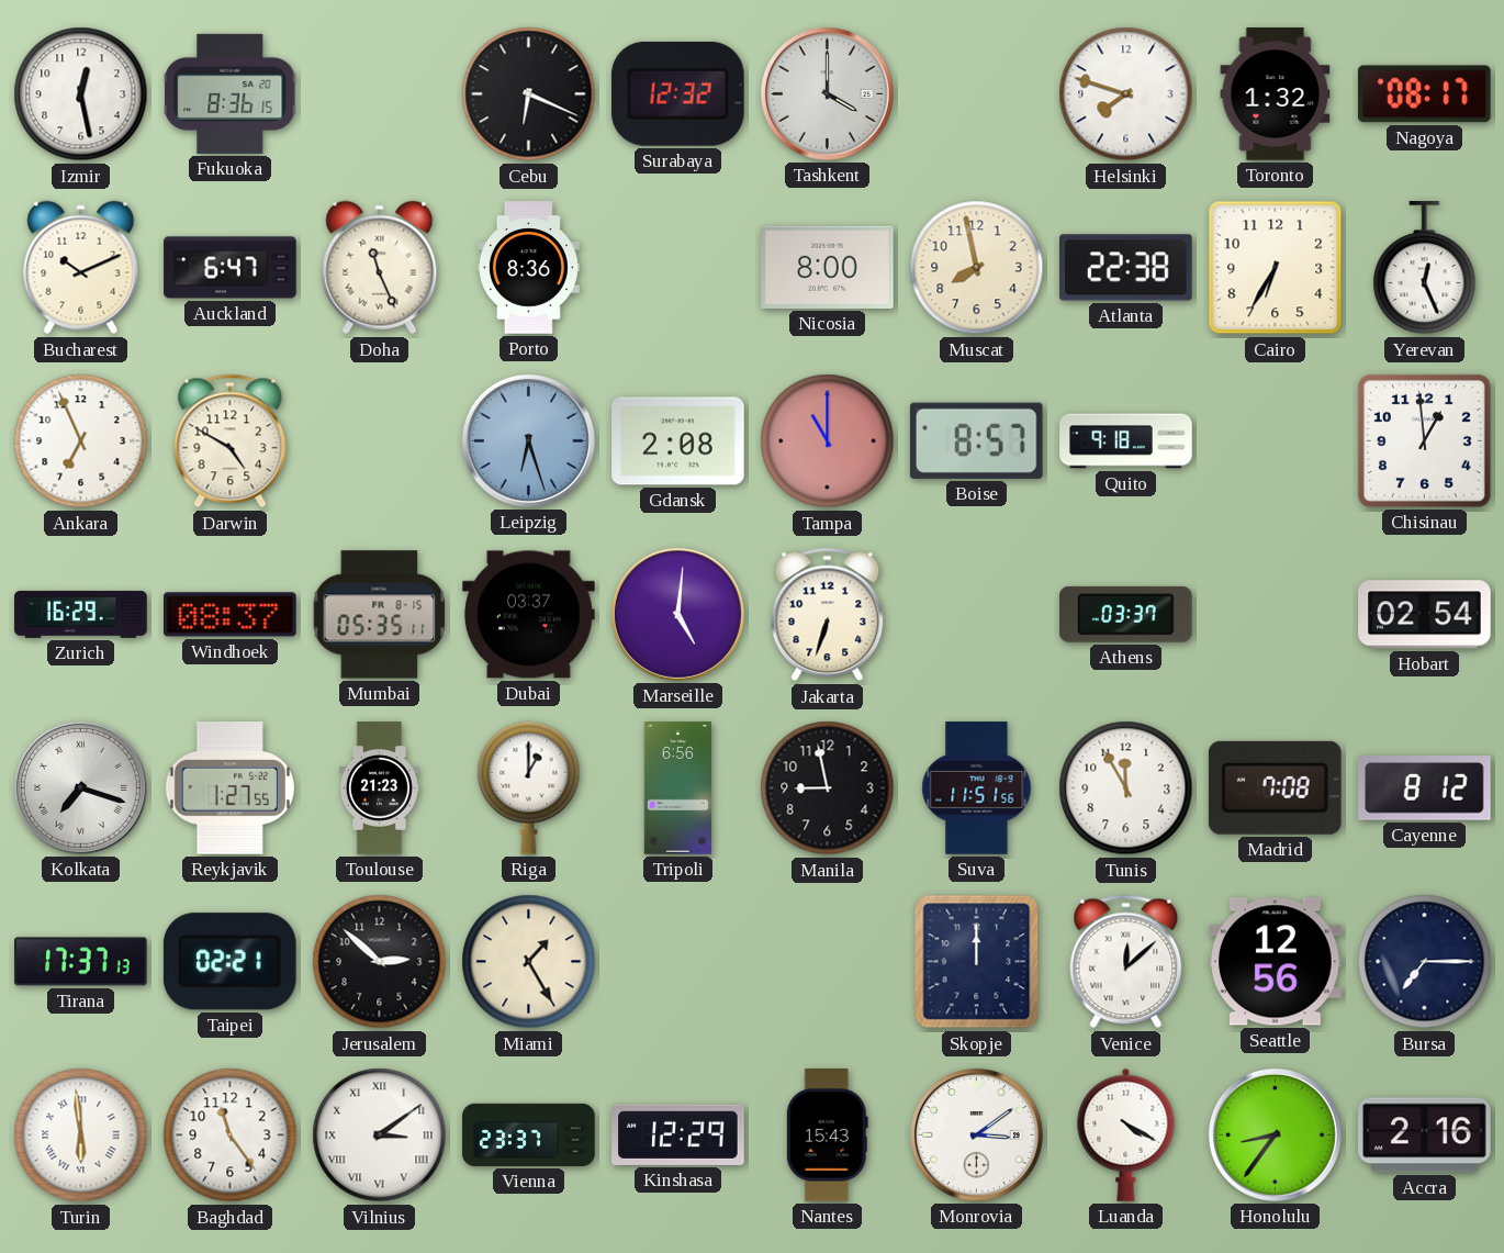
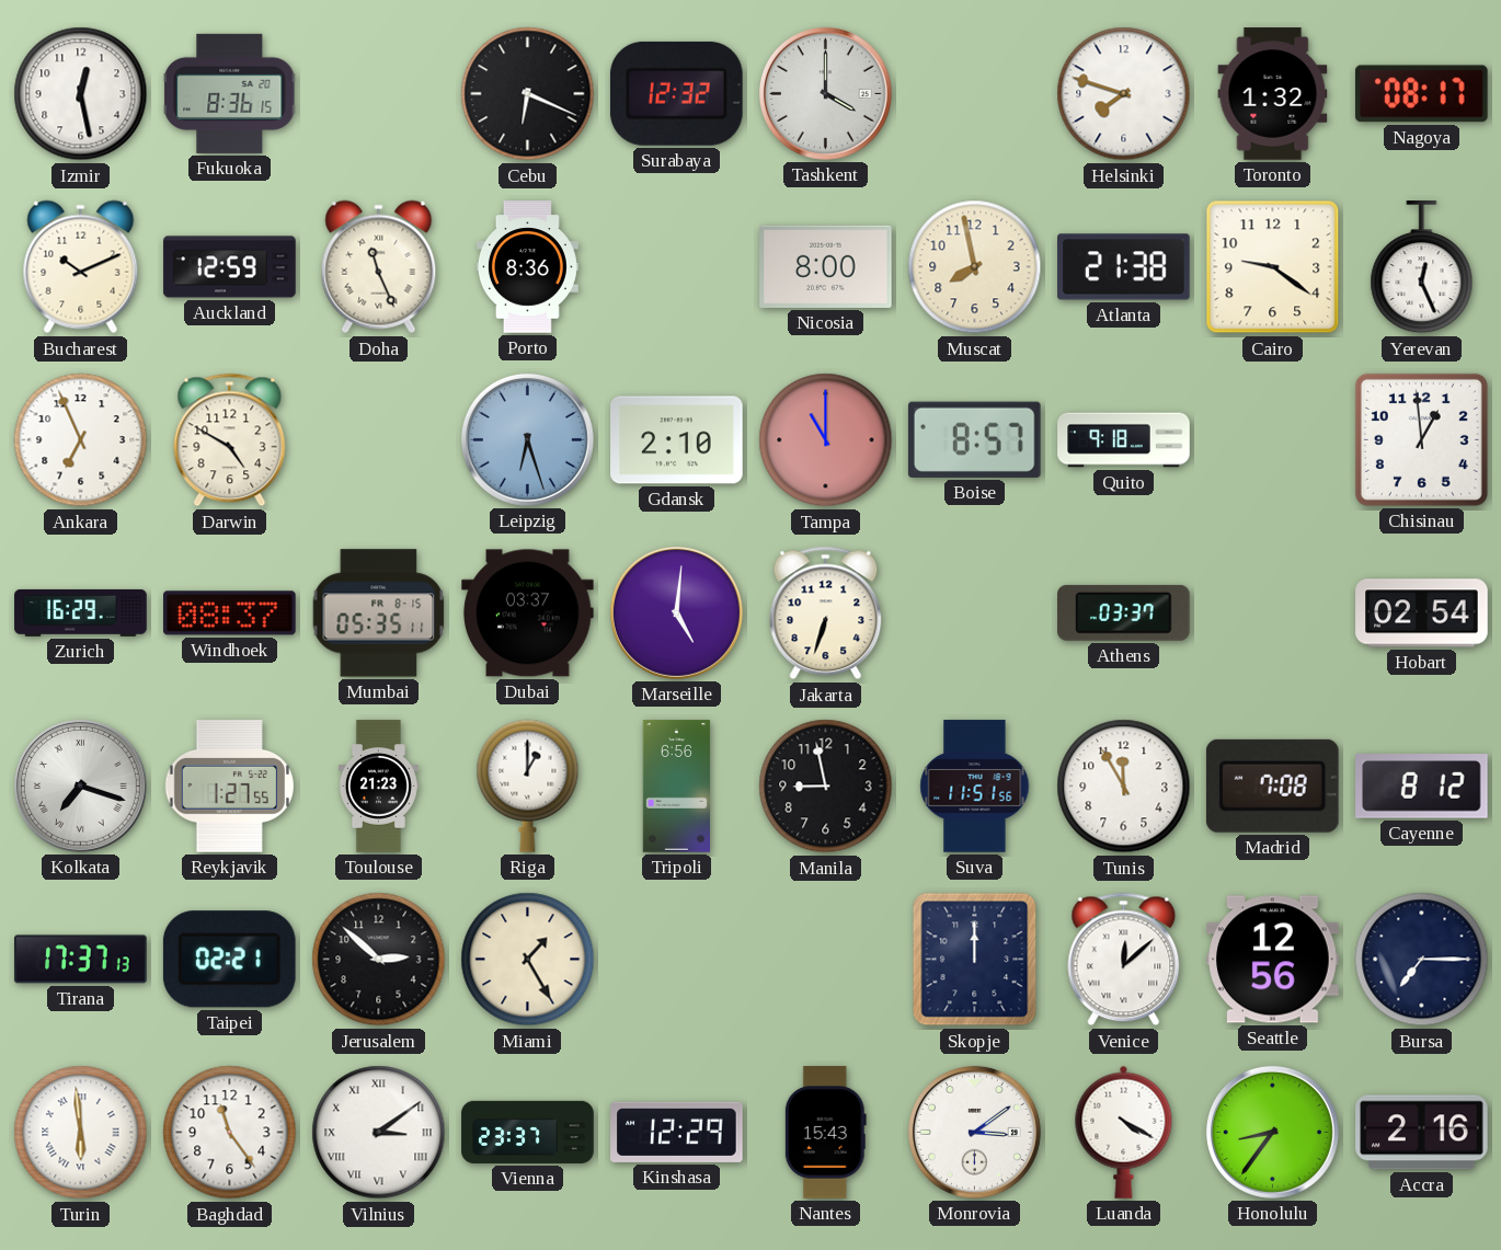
Auckland: 6:47 -> 12:59 (230, 267)
Atlanta: 22:38 -> 21:38 (1124, 267)
Cairo: 6:35 -> 9:21 (1273, 267)
Gdansk: 2:08 -> 2:10 (677, 440)
